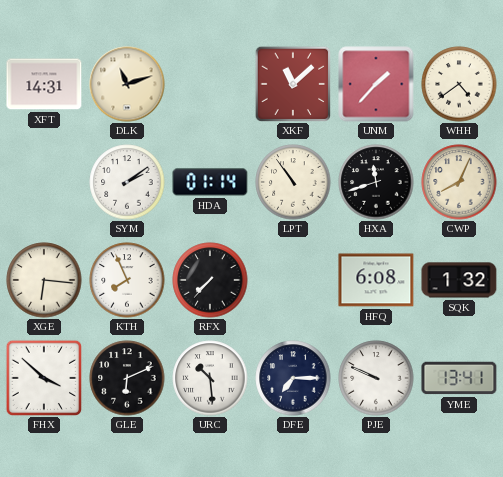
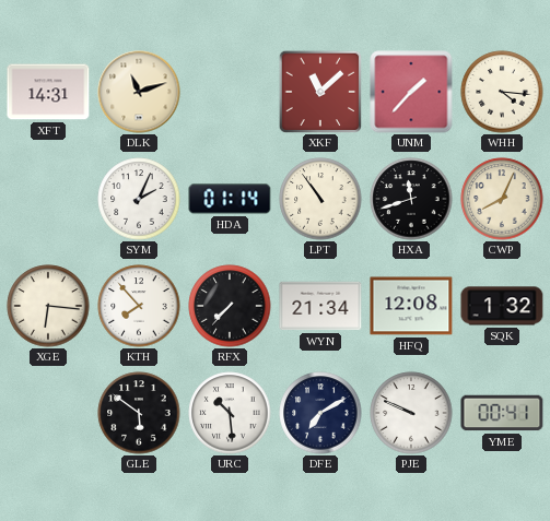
WHH: 4:39 -> 4:16 (502, 92)
SYM: 2:09 -> 2:04 (139, 199)
KTH: 7:56 -> 7:53 (139, 306)
WYN: none -> 21:34 (320, 306)
HFQ: 6:08 -> 12:08 (411, 306)
FHX: 3:52 -> none (44, 378)
GLE: 6:11 -> 5:51 (139, 413)
DFE: 7:15 -> 7:10 (320, 413)
YME: 13:41 -> 00:41 (502, 413)
